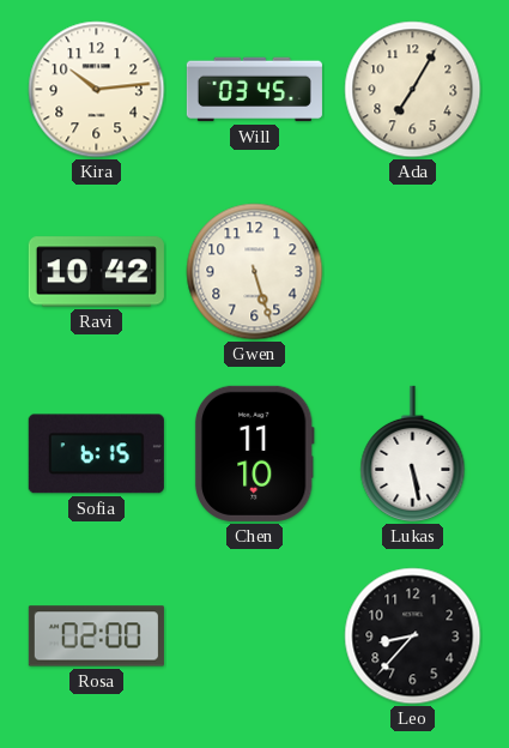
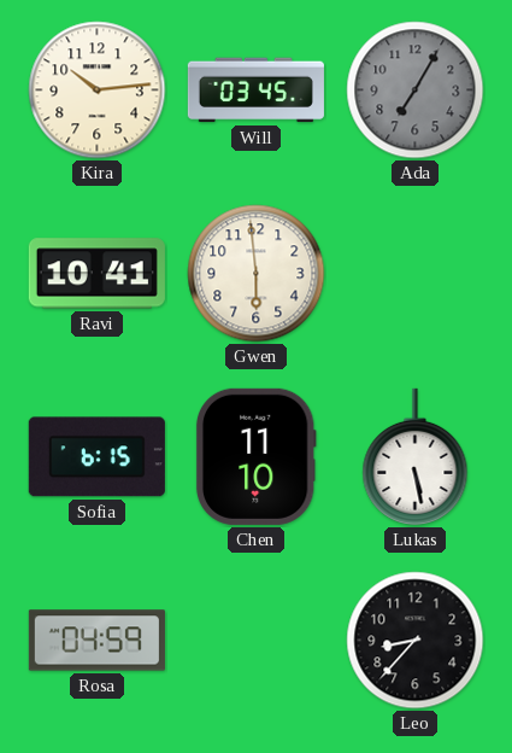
Ada dial: cream -> grey (416, 91)
Ravi: 10:42 -> 10:41 (96, 274)
Gwen: 5:27 -> 5:59 (257, 274)
Rosa: 02:00 -> 04:59 (96, 641)
